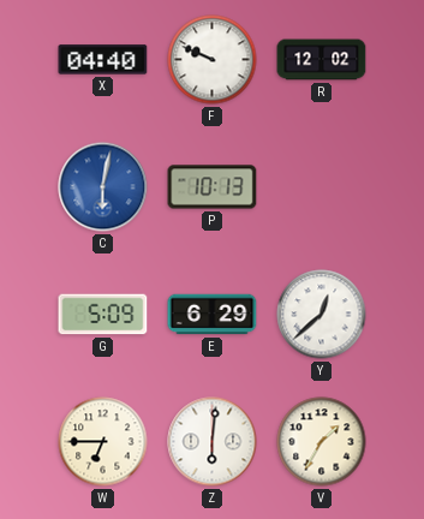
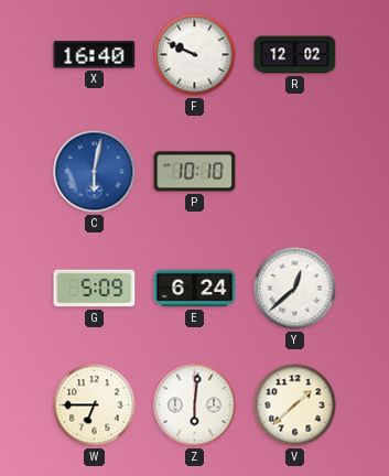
X: 04:40 -> 16:40 (95, 55)
P: 10:13 -> 10:10 (195, 172)
E: 6:29 -> 6:24 (195, 289)
V: 1:35 -> 1:38 (295, 405)
